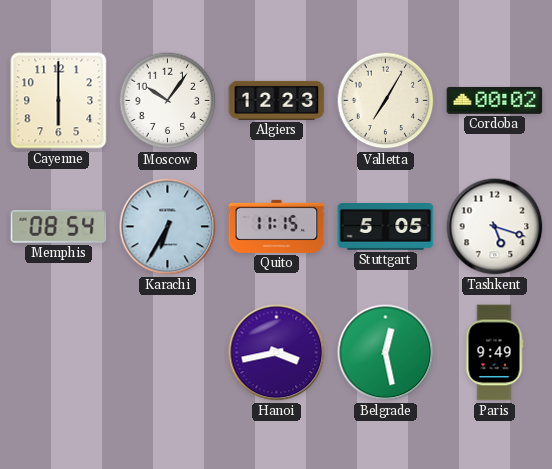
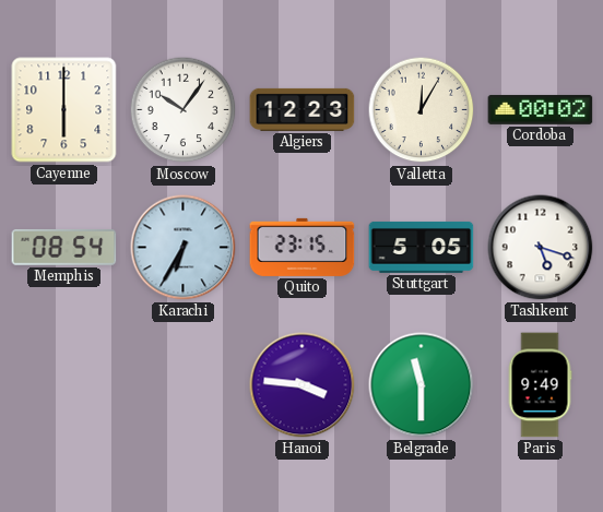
Valletta: 7:05 -> 12:05 (422, 110)
Quito: 11:15 -> 23:15 (303, 247)
Hanoi: 3:43 -> 3:46 (303, 385)
Belgrade: 12:28 -> 11:30 (422, 385)
